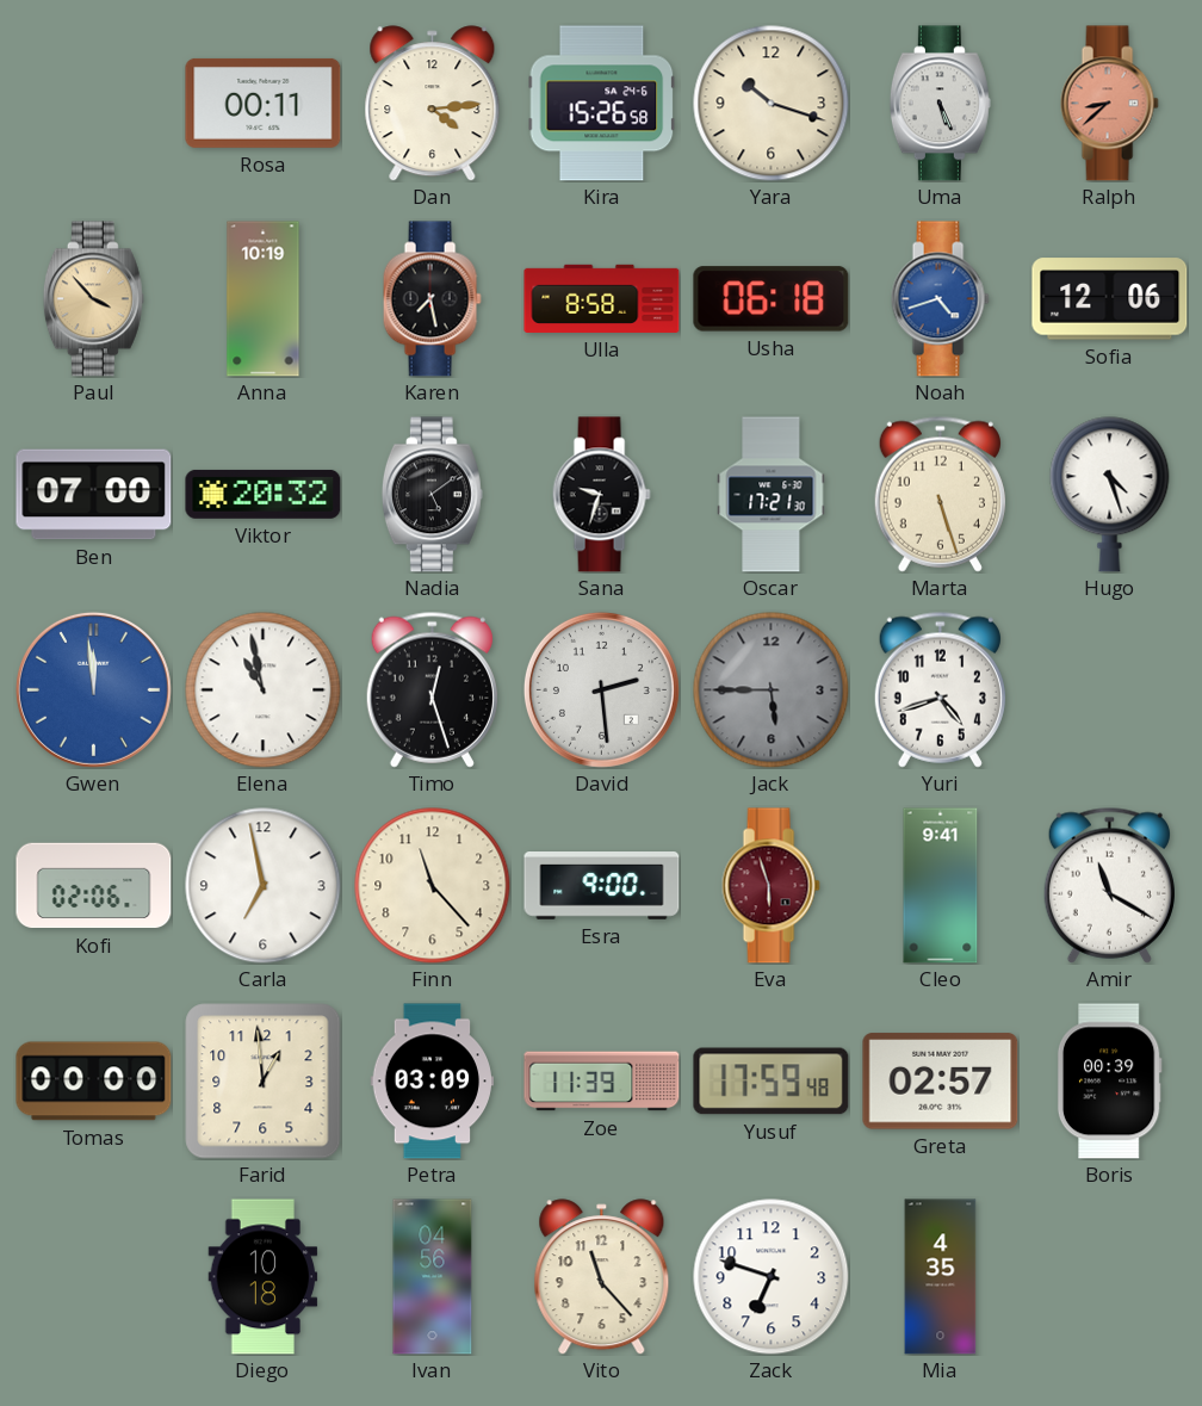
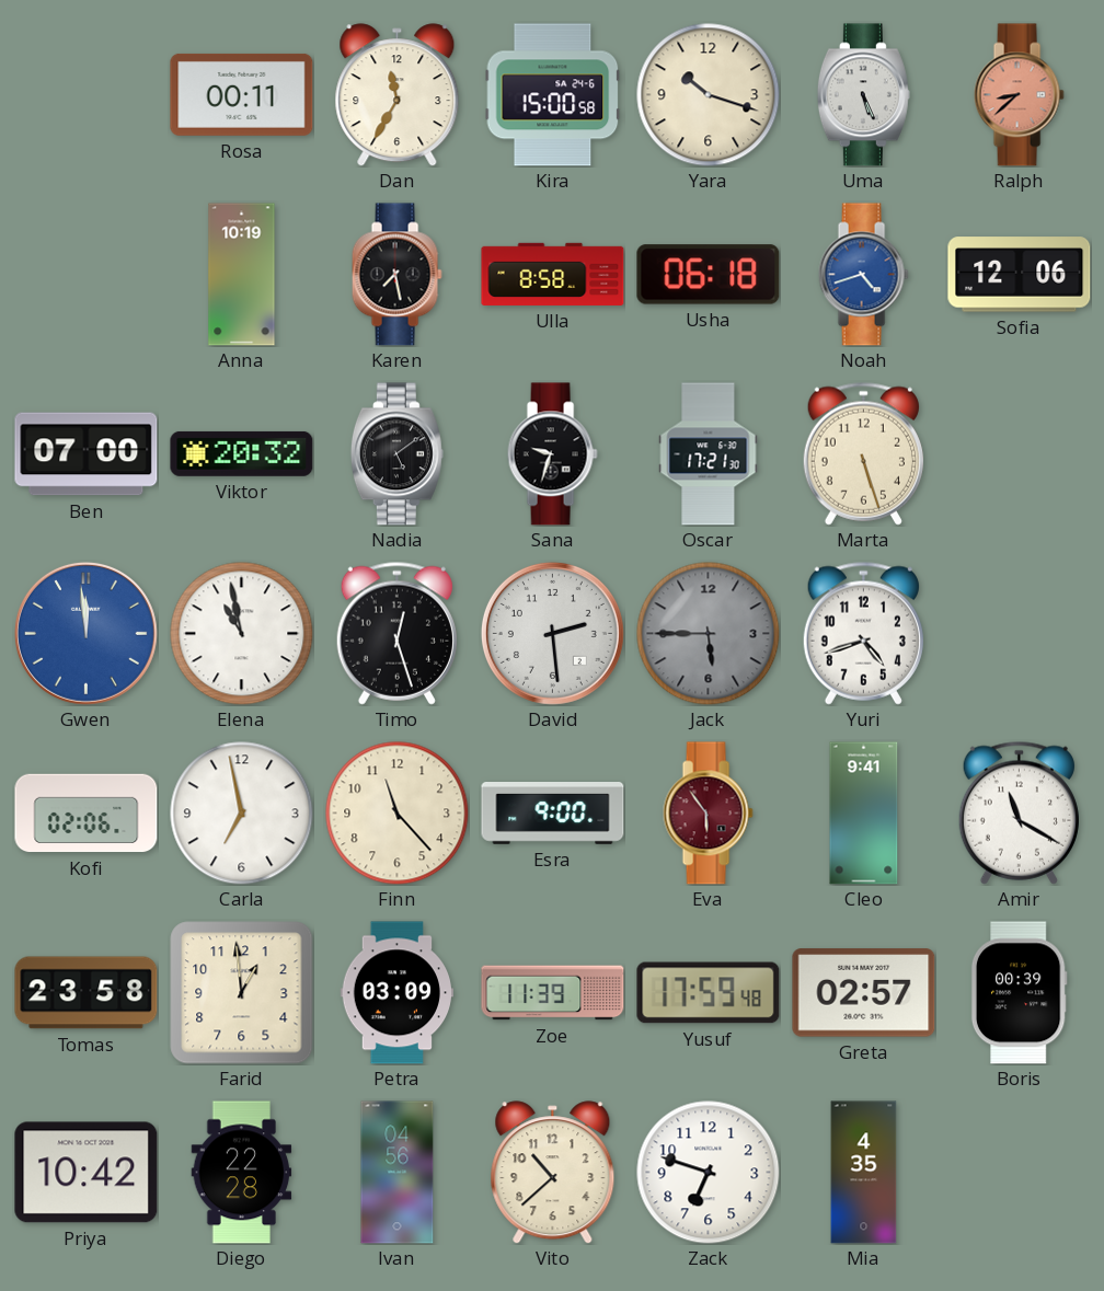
Dan: 4:14 -> 11:35 (398, 95)
Kira: 15:26 -> 15:00 (553, 95)
Paul: 3:53 -> none (93, 299)
Hugo: 4:27 -> none (1110, 495)
Eva: 5:57 -> 5:54 (708, 814)
Tomas: 00:00 -> 23:58 (87, 993)
Priya: none -> 10:42 (87, 1173)
Diego: 10:18 -> 22:28 (242, 1173)
Vito: 11:23 -> 10:38 (553, 1173)
